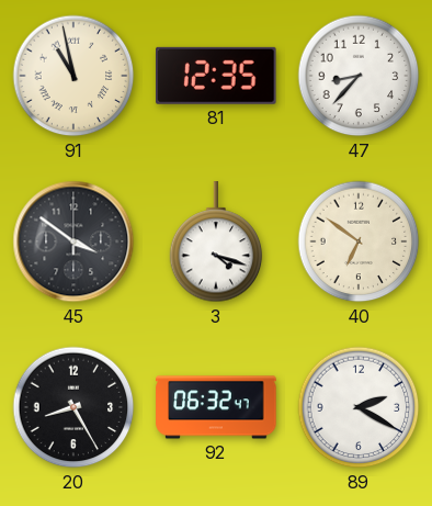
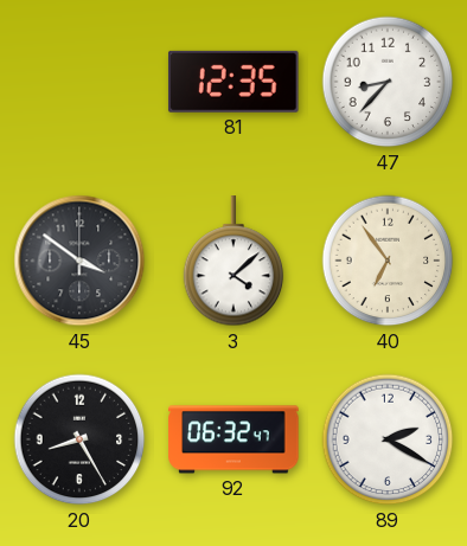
91: 10:58 -> none (73, 76)
3: 4:18 -> 4:08 (233, 262)
40: 6:51 -> 6:54 (388, 261)
